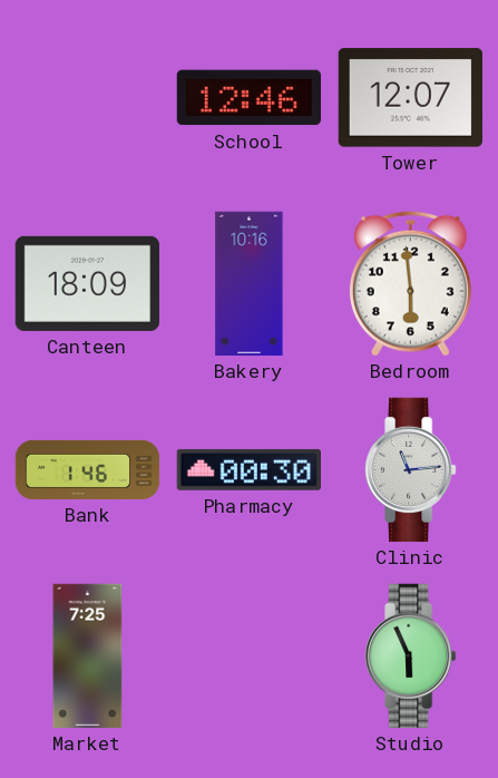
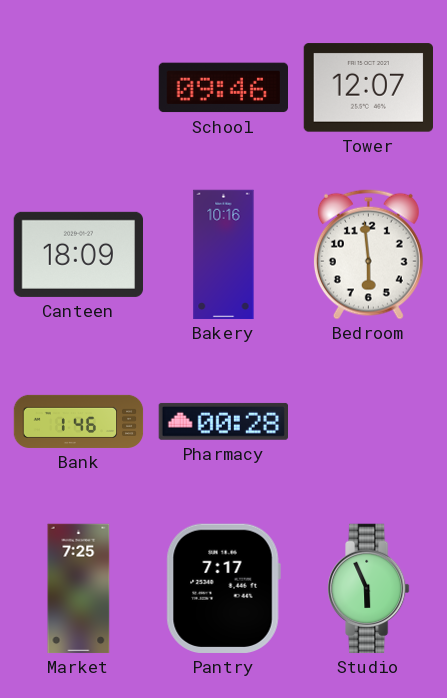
School: 12:46 -> 09:46 (223, 88)
Pharmacy: 00:30 -> 00:28 (223, 421)
Clinic: 11:14 -> none (411, 470)
Pantry: none -> 7:17 (223, 588)
